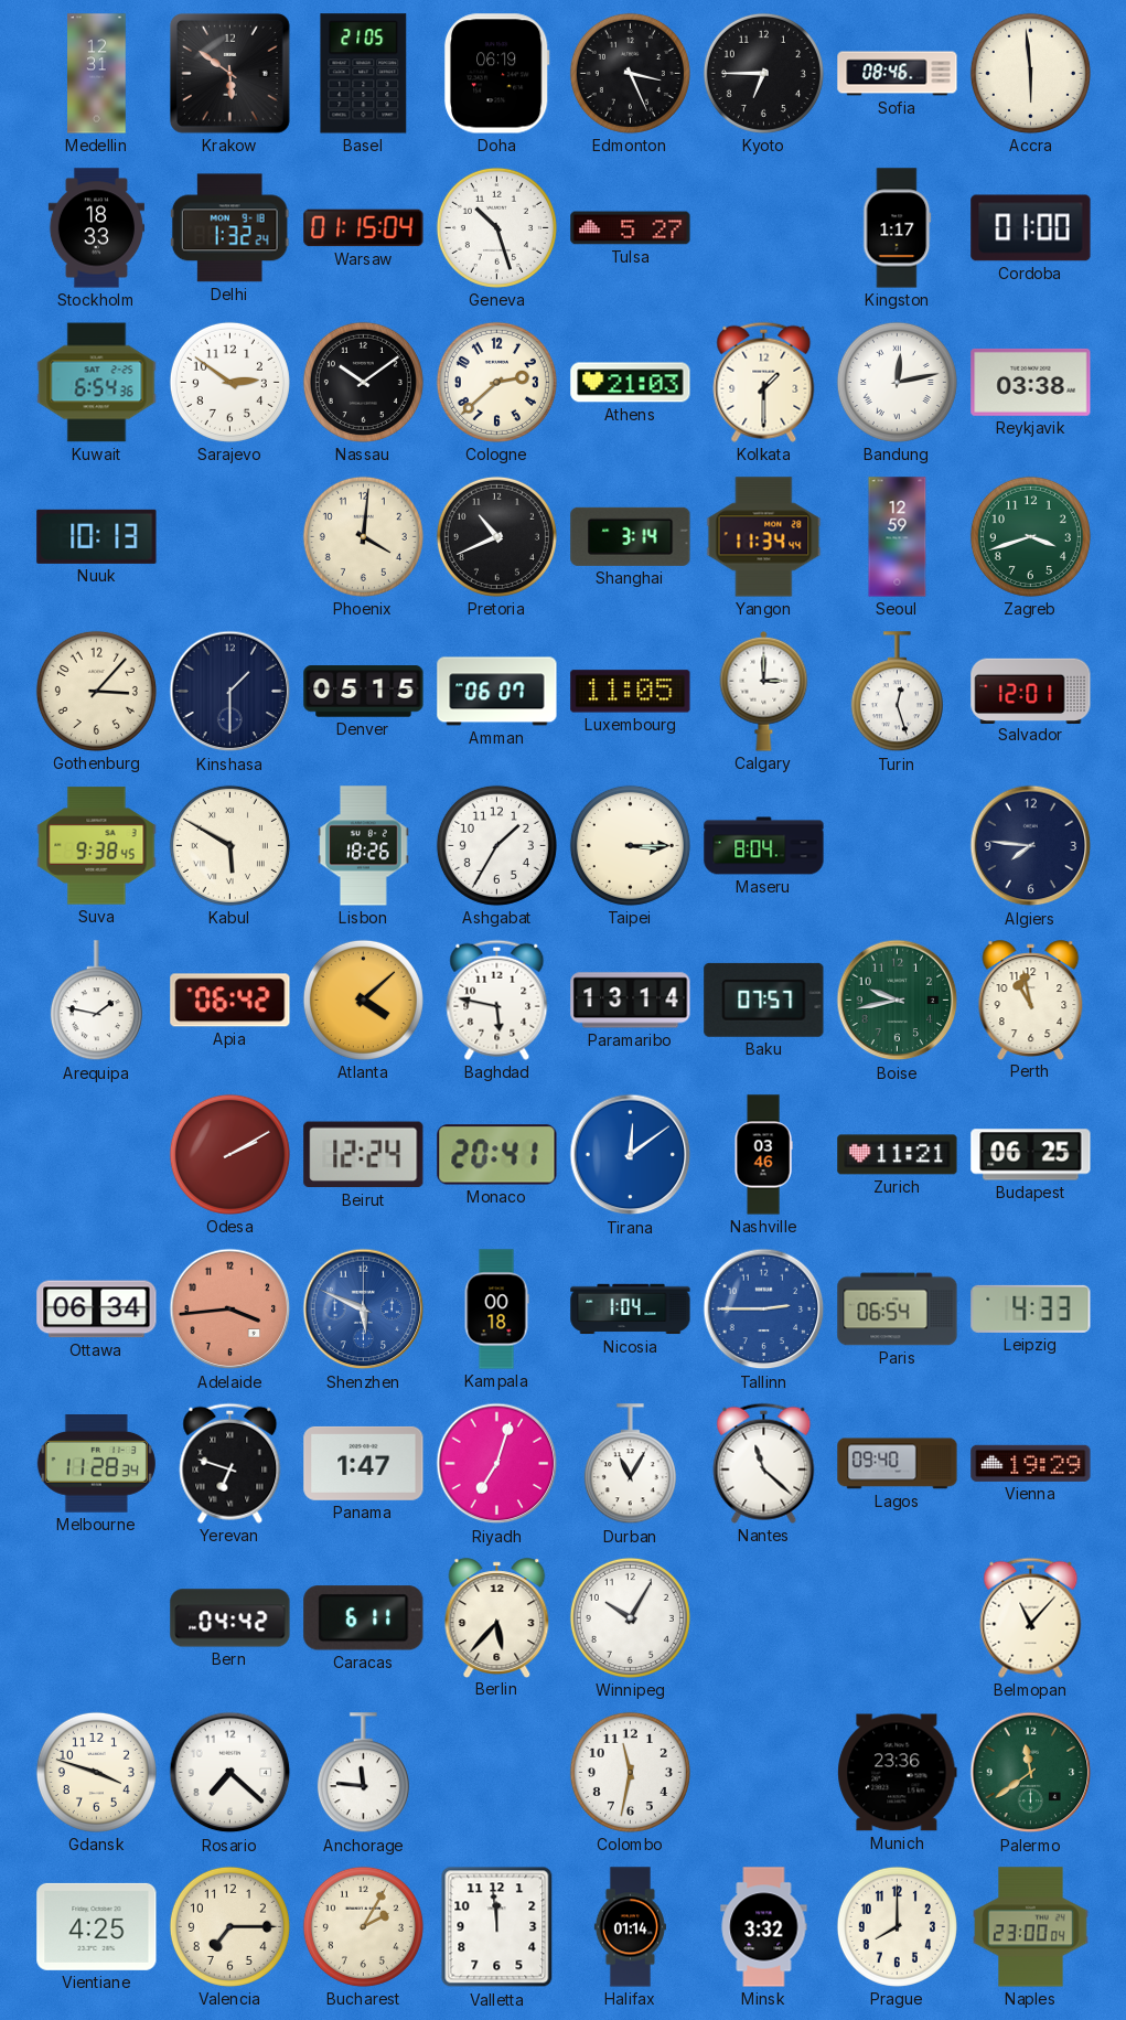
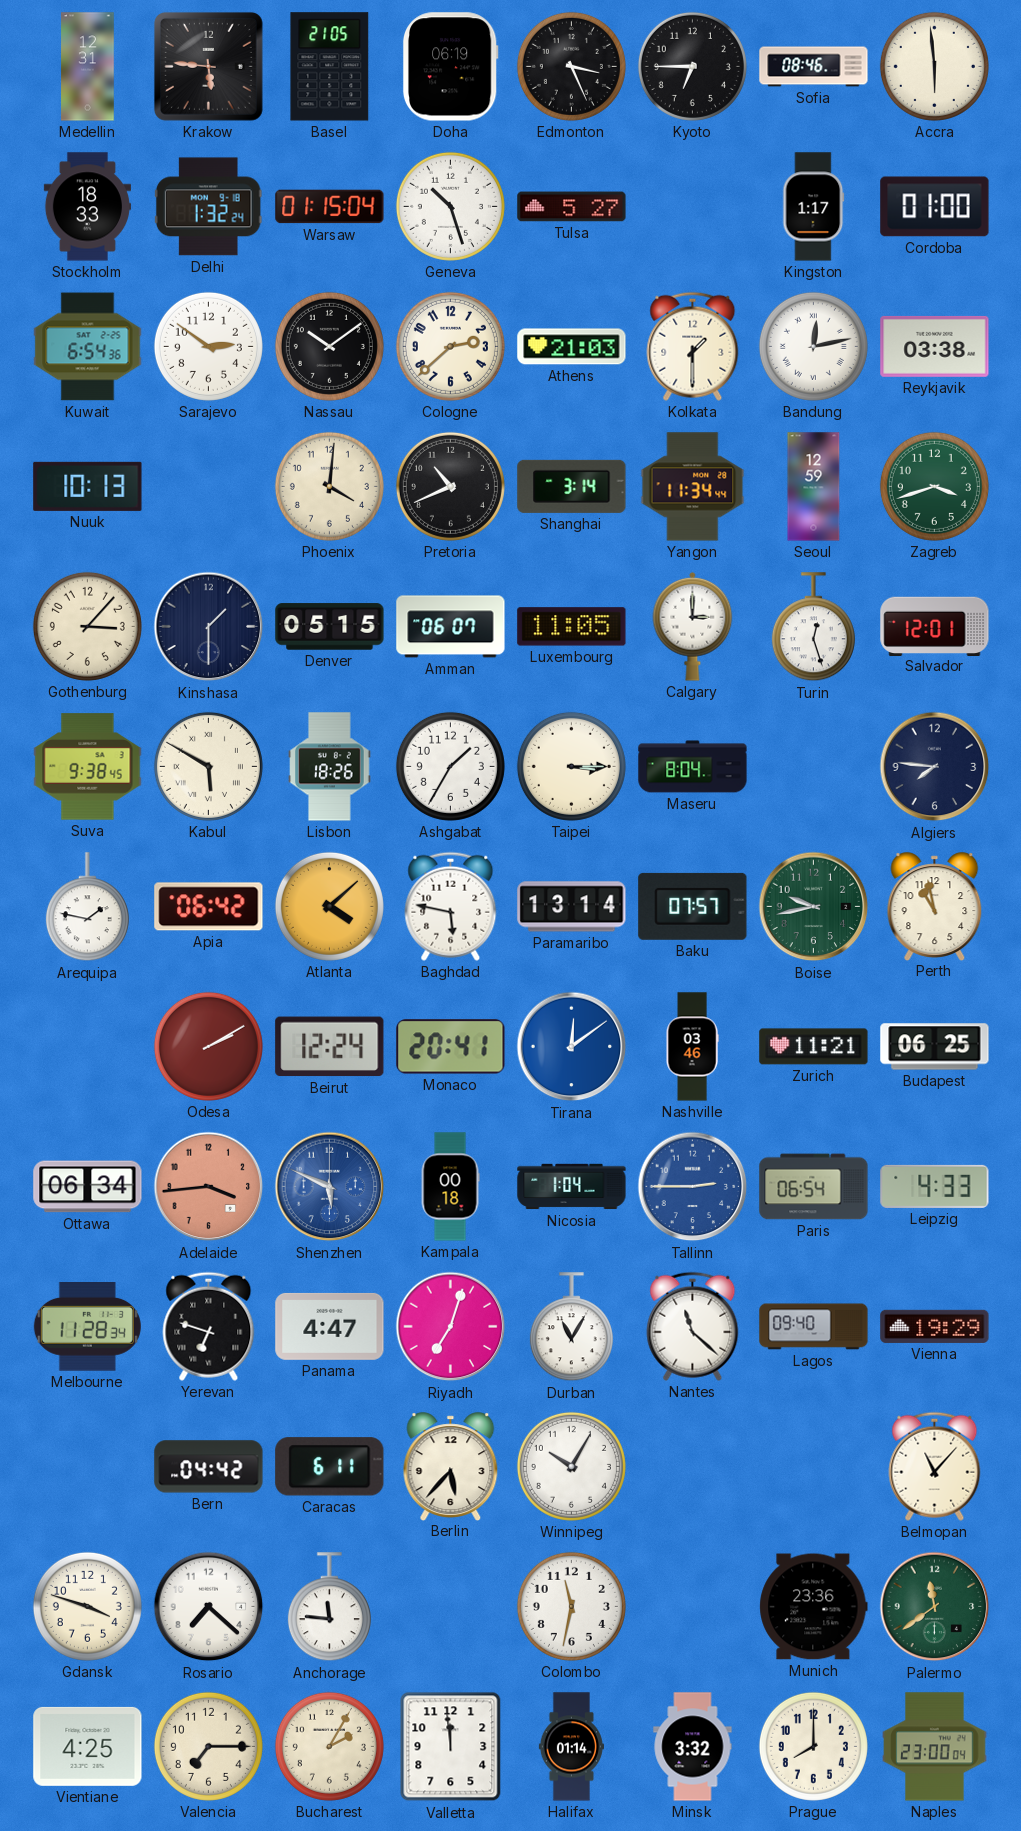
Krakow: 5:51 -> 5:46 (208, 66)
Panama: 1:47 -> 4:47 (330, 1326)
